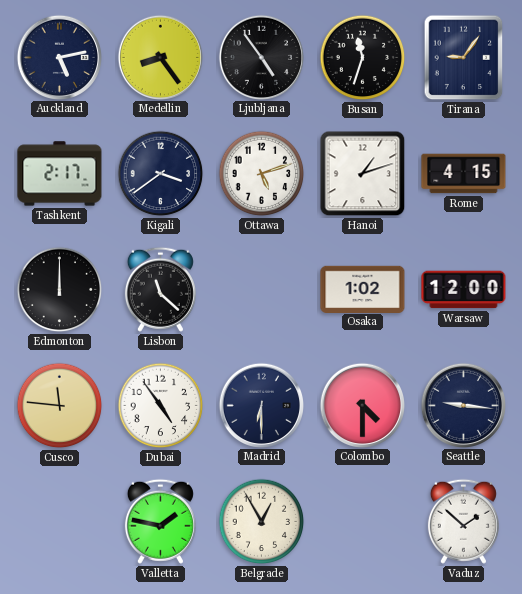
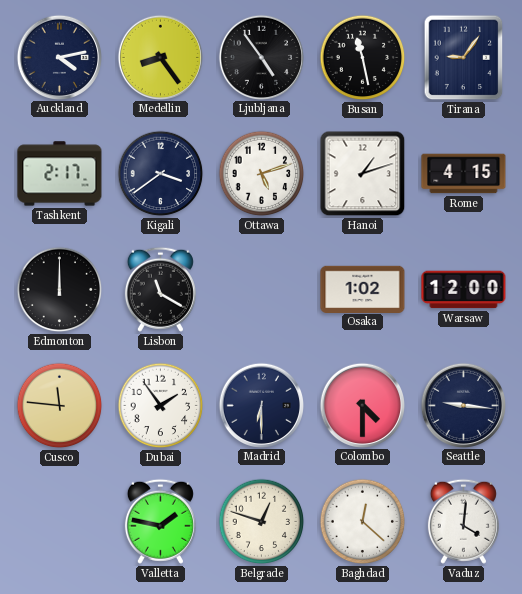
Auckland: 5:13 -> 4:13 (59, 57)
Busan: 11:33 -> 11:28 (363, 58)
Lisbon: 11:22 -> 11:20 (160, 289)
Dubai: 4:54 -> 1:54 (161, 406)
Belgrade: 12:55 -> 12:48 (262, 522)
Baghdad: none -> 12:22 (363, 522)
Vaduz: 1:52 -> 4:01 (463, 521)
